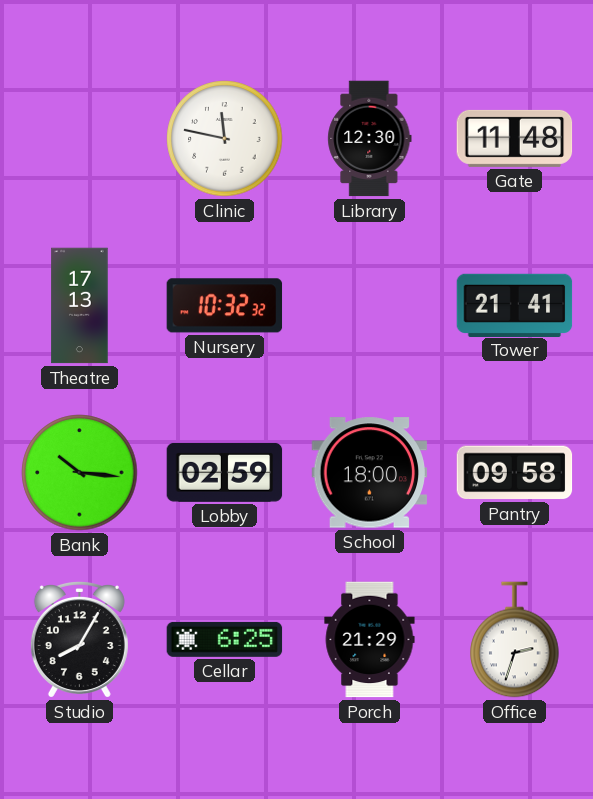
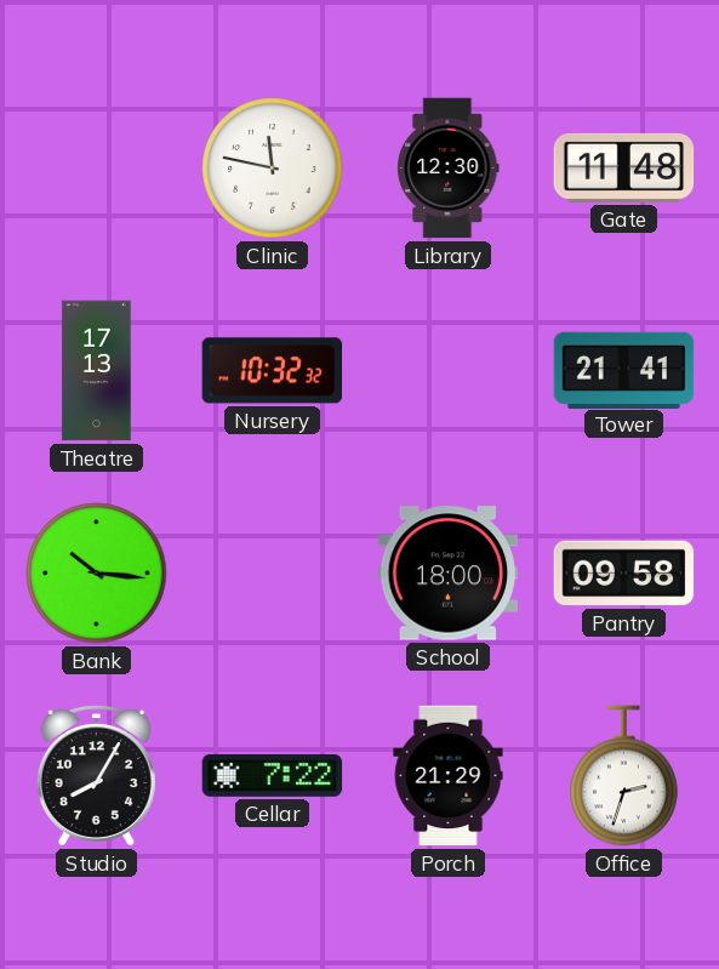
Lobby: 02:59 -> none (225, 472)
Cellar: 6:25 -> 7:22 (273, 775)
